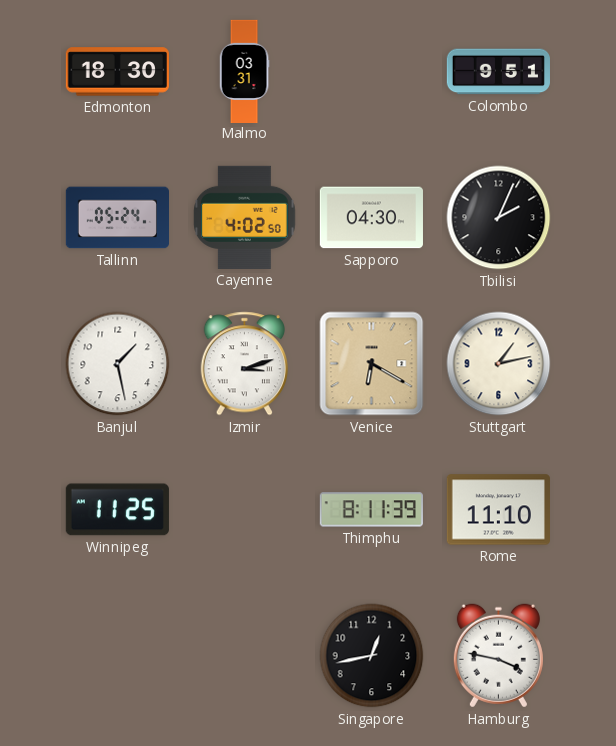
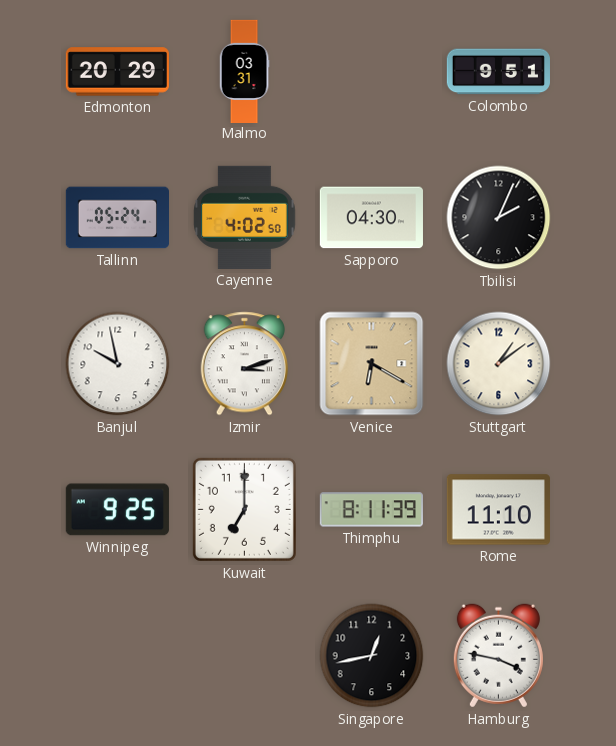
Edmonton: 18:30 -> 20:29 (117, 72)
Banjul: 1:28 -> 9:58 (118, 364)
Stuttgart: 1:13 -> 1:09 (499, 364)
Winnipeg: 11:25 -> 9:25 (117, 510)
Kuwait: none -> 7:00 (244, 509)
